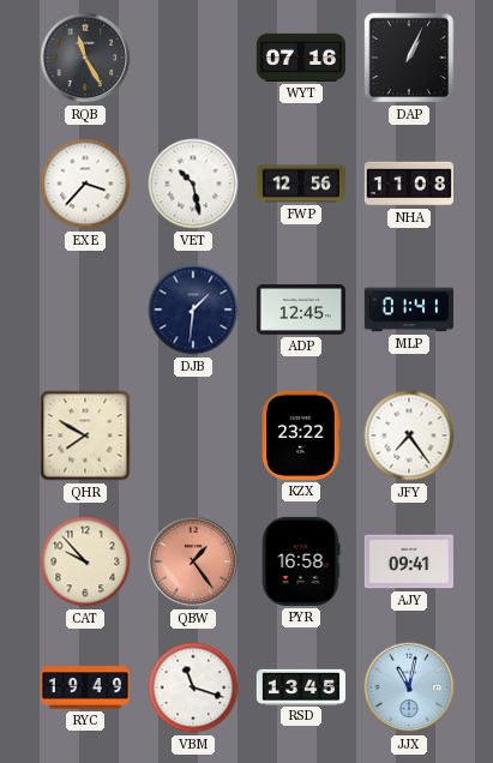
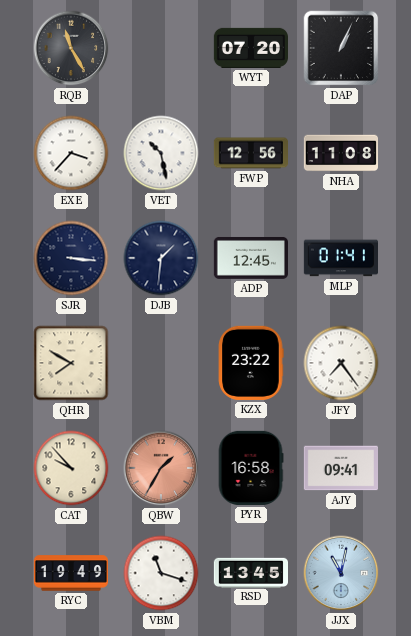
WYT: 07:16 -> 07:20 (250, 48)
SJR: none -> 3:16 (71, 258)
QBW: 1:24 -> 1:35 (161, 468)
